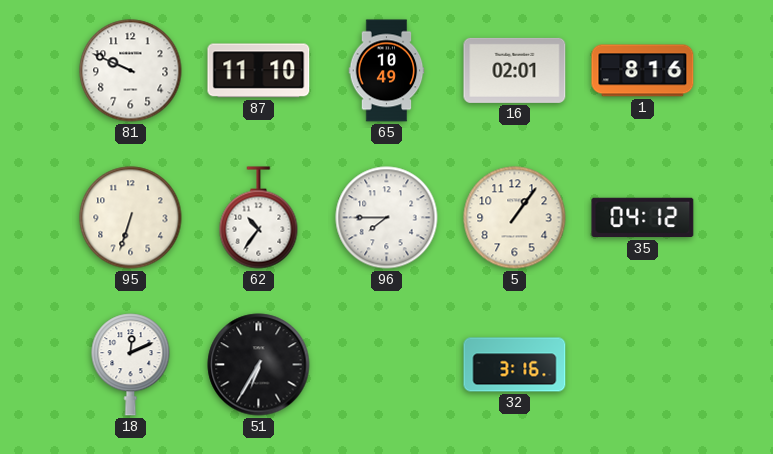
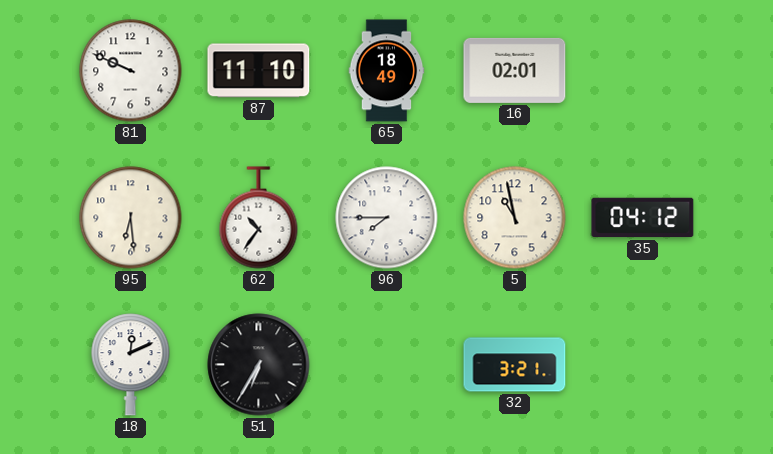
65: 10:49 -> 18:49 (387, 71)
1: 8:16 -> none (643, 71)
95: 6:33 -> 6:29 (131, 218)
5: 1:06 -> 10:58 (515, 218)
32: 3:16 -> 3:21 (515, 365)
